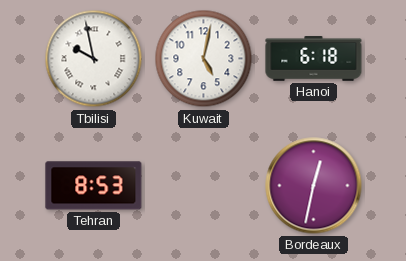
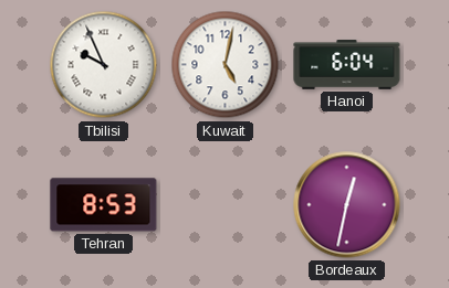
Tbilisi: 9:58 -> 9:56 (104, 65)
Hanoi: 6:18 -> 6:04 (347, 65)
